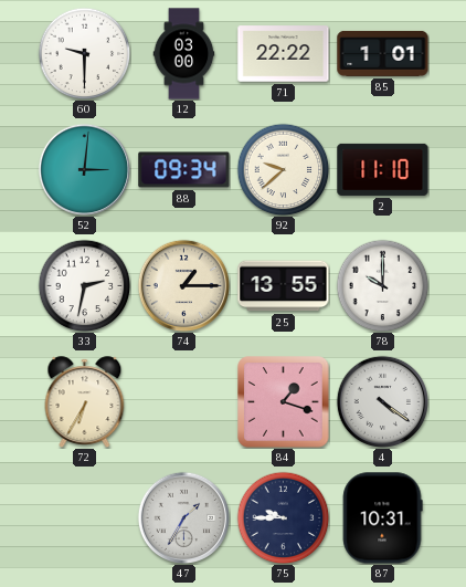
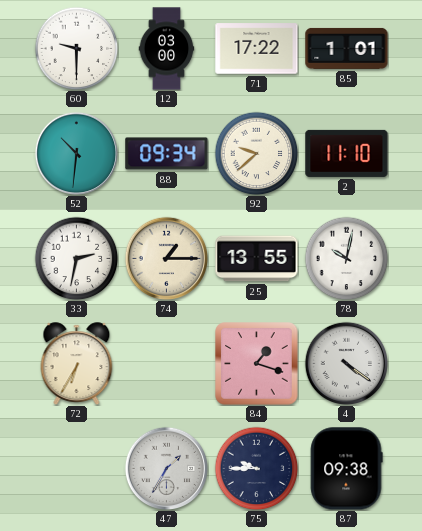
71: 22:22 -> 17:22 (257, 49)
52: 3:01 -> 10:31 (76, 153)
78: 10:00 -> 10:02 (346, 258)
87: 10:31 -> 09:38 (346, 469)
